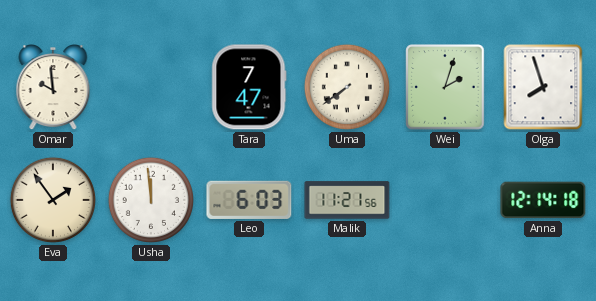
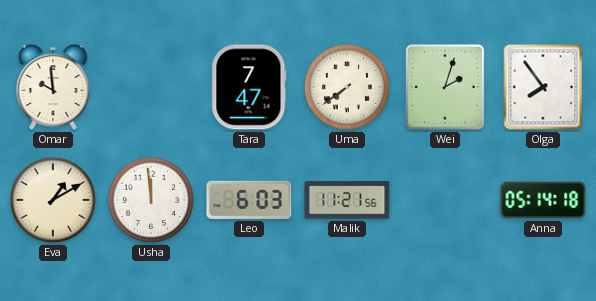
Olga: 7:57 -> 7:54 (543, 87)
Eva: 1:54 -> 1:10 (53, 200)
Anna: 12:14 -> 05:14 (543, 200)
